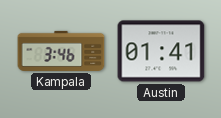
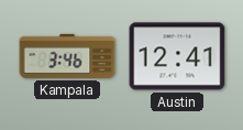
Austin: 01:41 -> 12:41 (177, 56)
